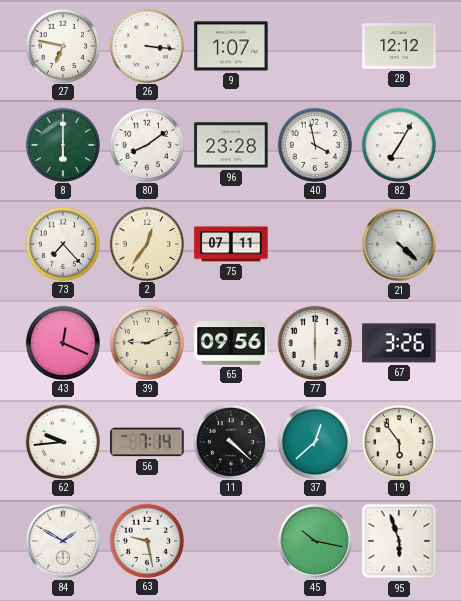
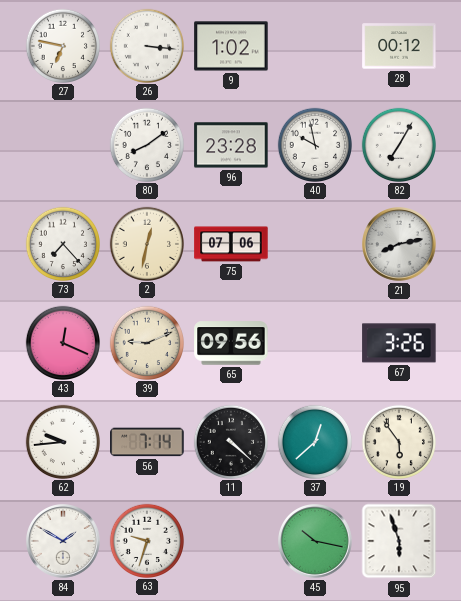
9: 1:07 -> 1:02 (231, 46)
28: 12:12 -> 00:12 (399, 46)
8: 6:00 -> none (62, 144)
40: 3:58 -> 9:58 (314, 144)
2: 12:36 -> 12:32 (146, 243)
75: 07:11 -> 07:06 (231, 244)
21: 4:22 -> 8:13 (400, 245)
77: 6:00 -> none (314, 342)
63: 9:28 -> 9:33 (146, 540)
